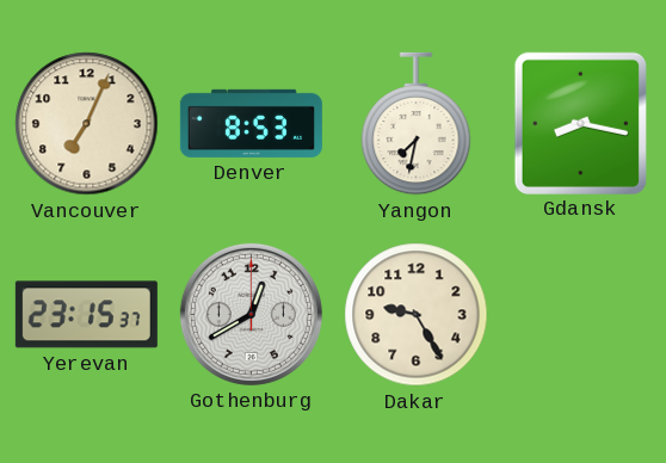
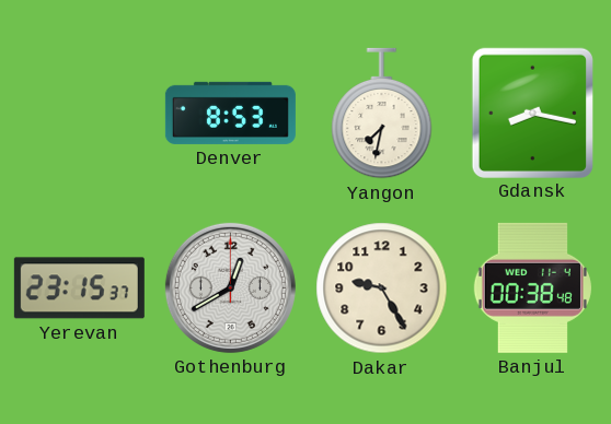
Vancouver: 7:04 -> none (87, 124)
Banjul: none -> 00:38 (532, 287)
